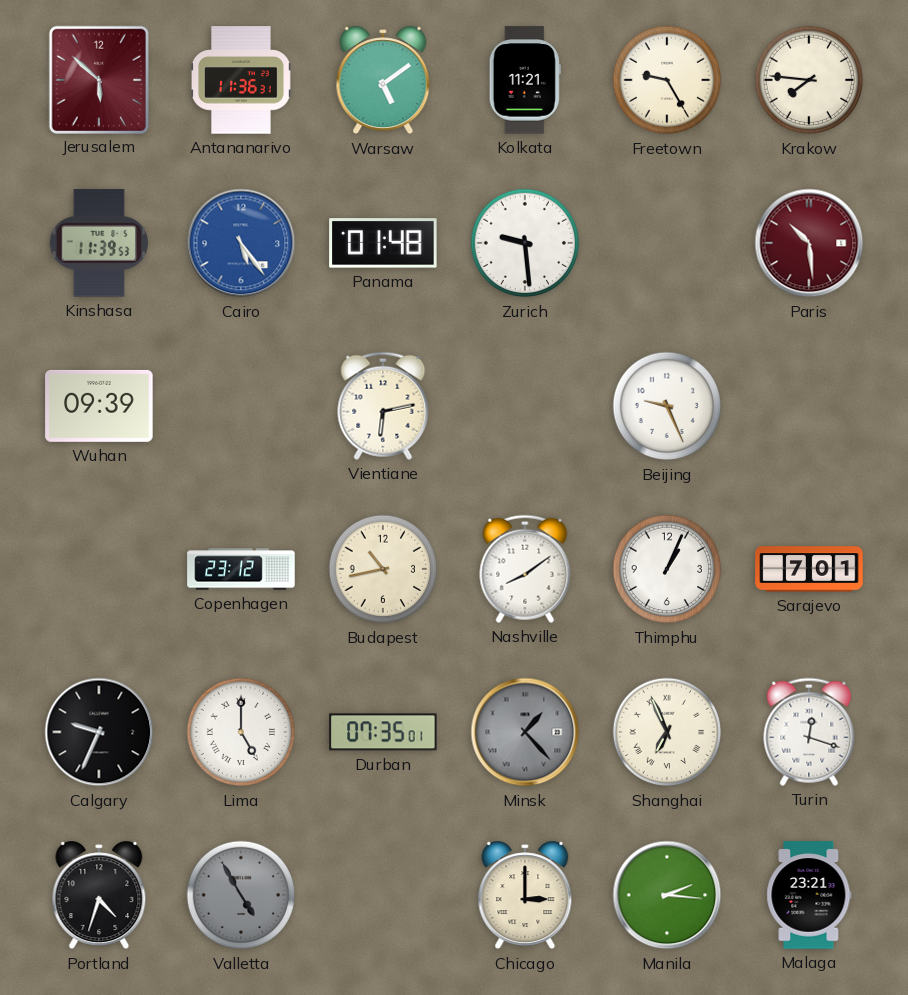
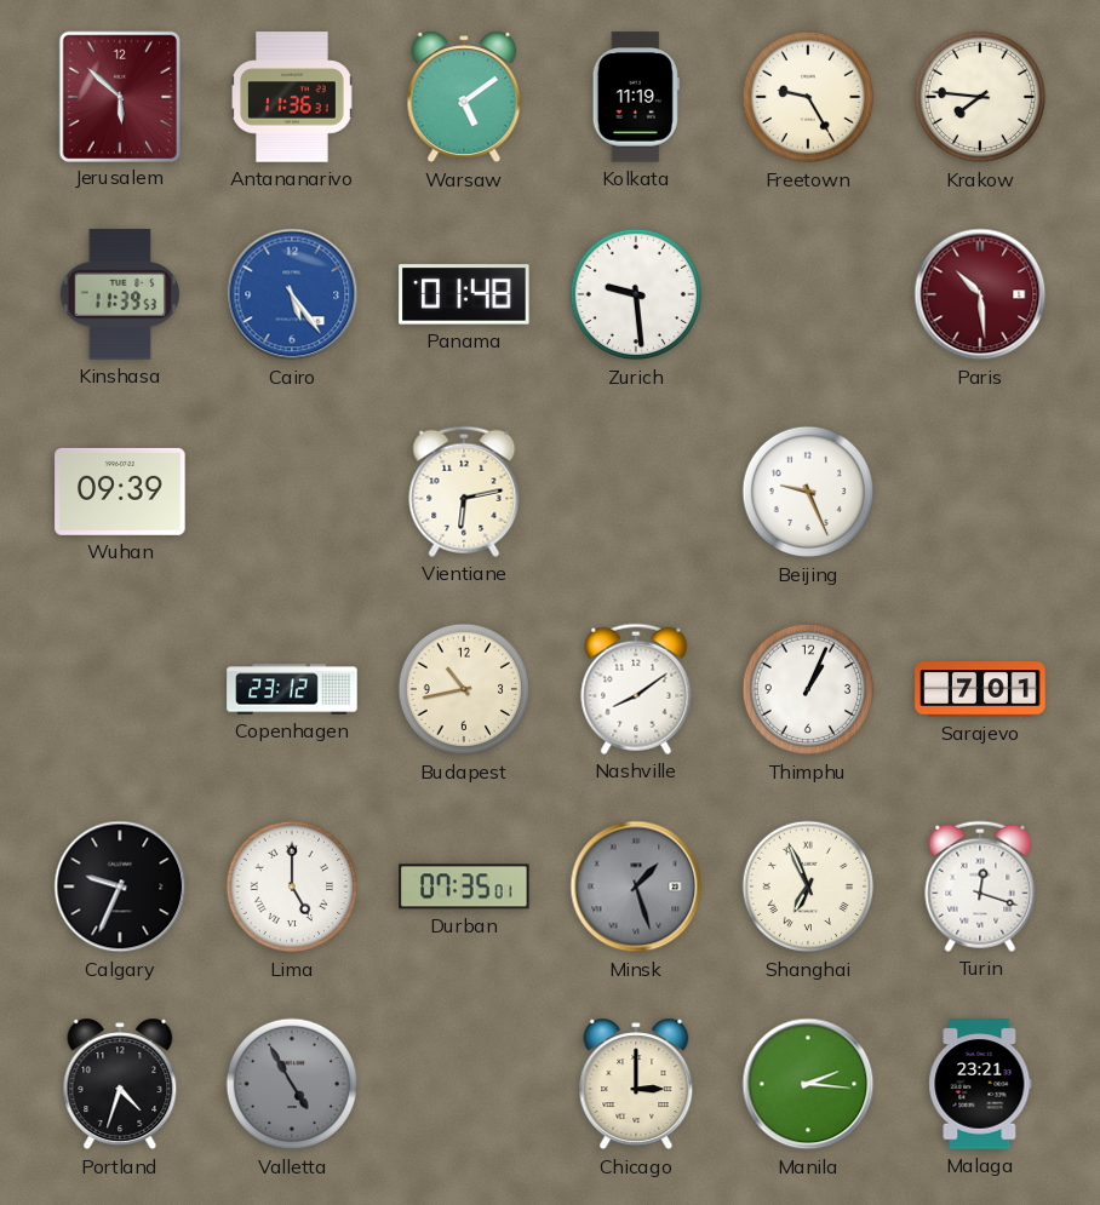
Kolkata: 11:21 -> 11:19 (636, 97)
Minsk: 1:23 -> 1:27 (636, 886)
